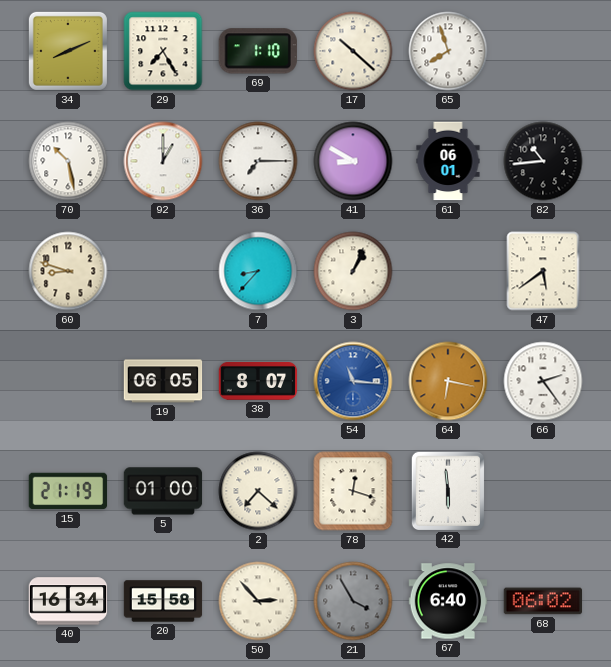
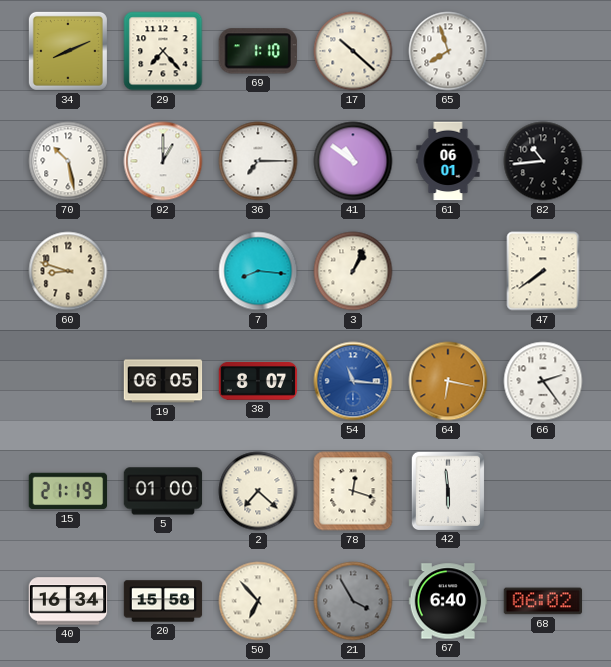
29: 7:25 -> 7:23 (163, 51)
41: 8:50 -> 10:51 (353, 161)
7: 8:37 -> 8:16 (258, 271)
47: 5:39 -> 7:39 (543, 271)
50: 2:53 -> 6:53 (258, 601)
